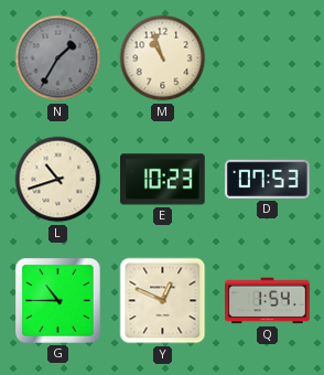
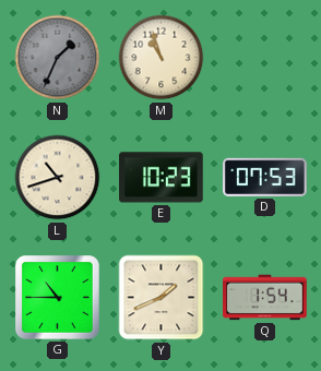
N: 1:35 -> 1:34 (58, 58)
Y: 12:49 -> 1:41 (162, 298)
